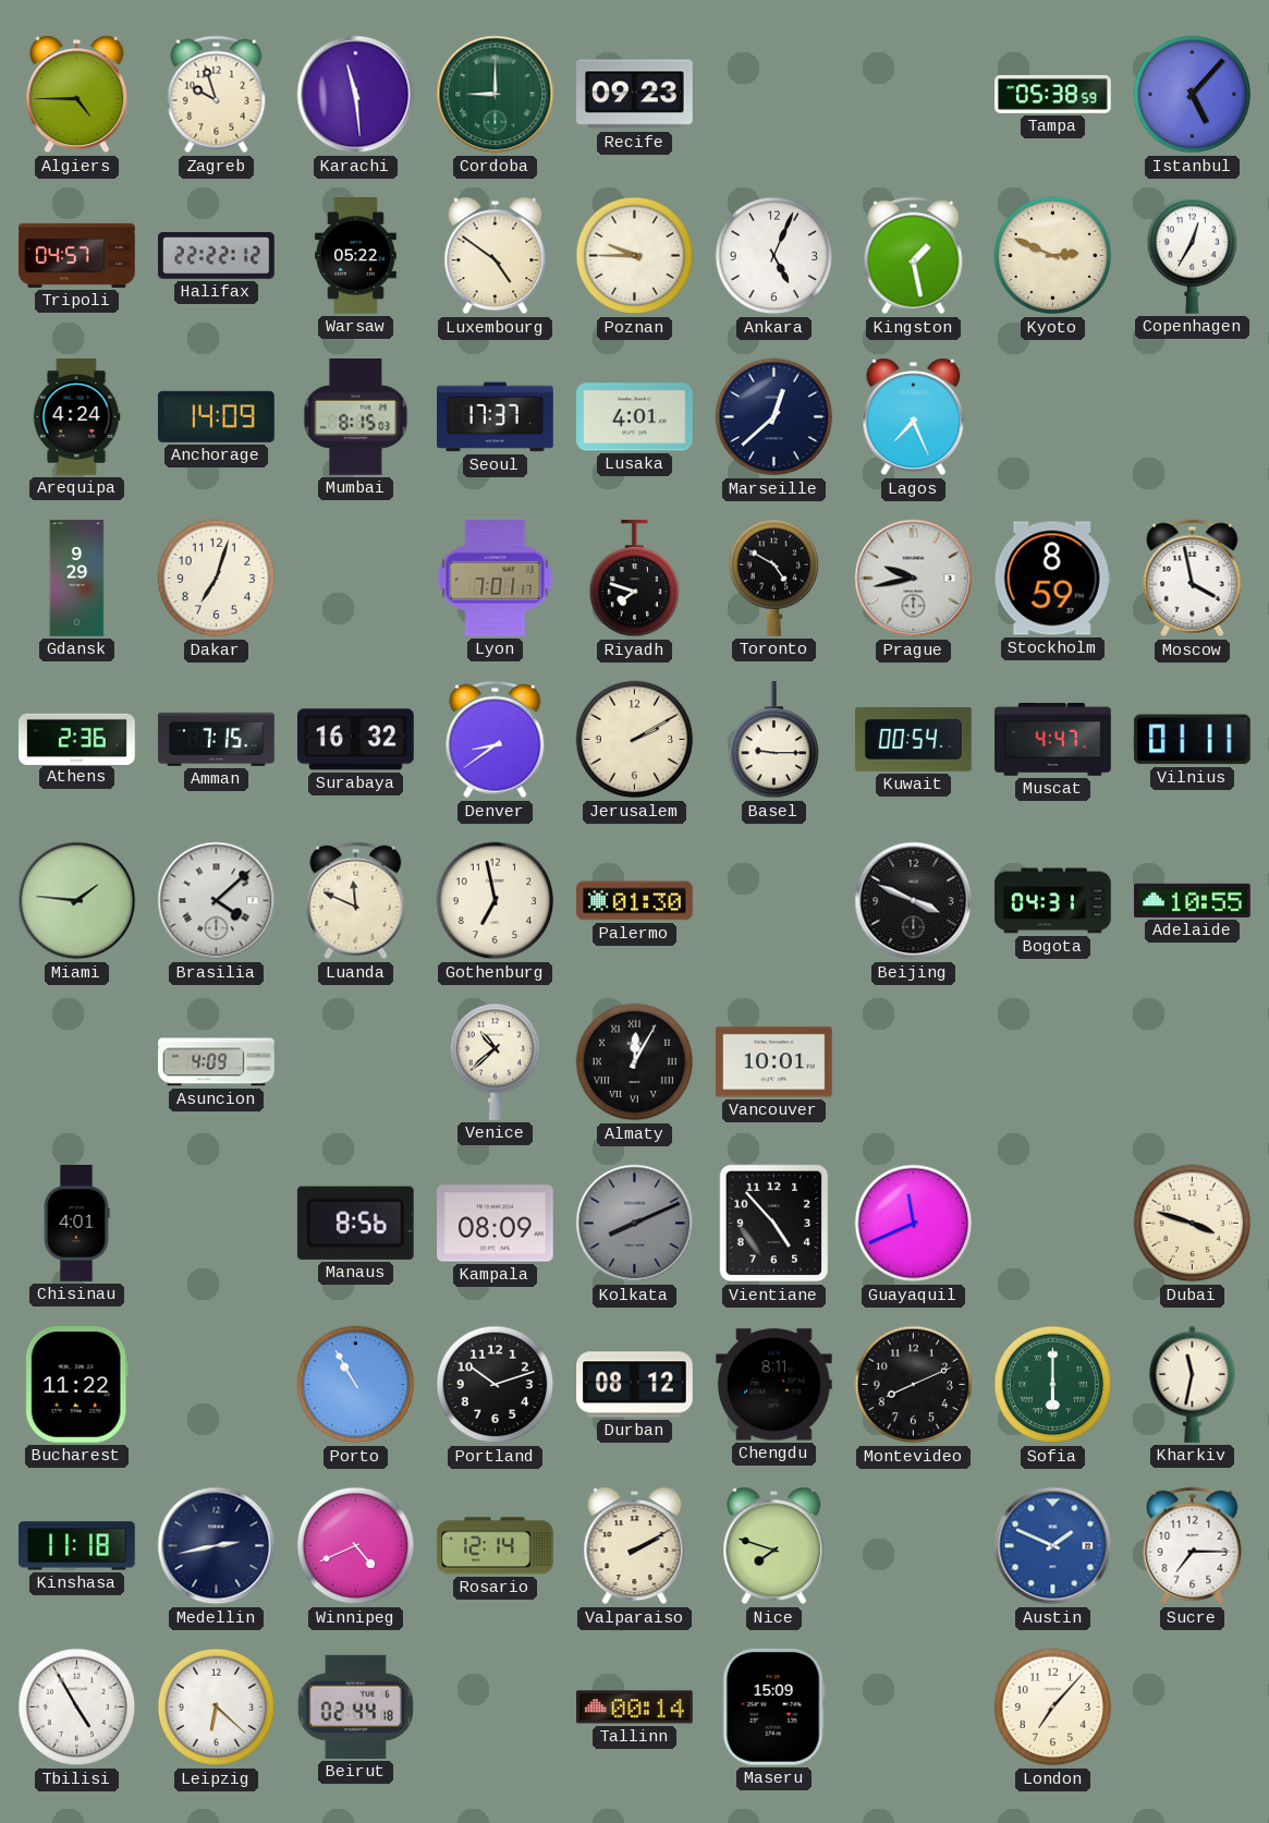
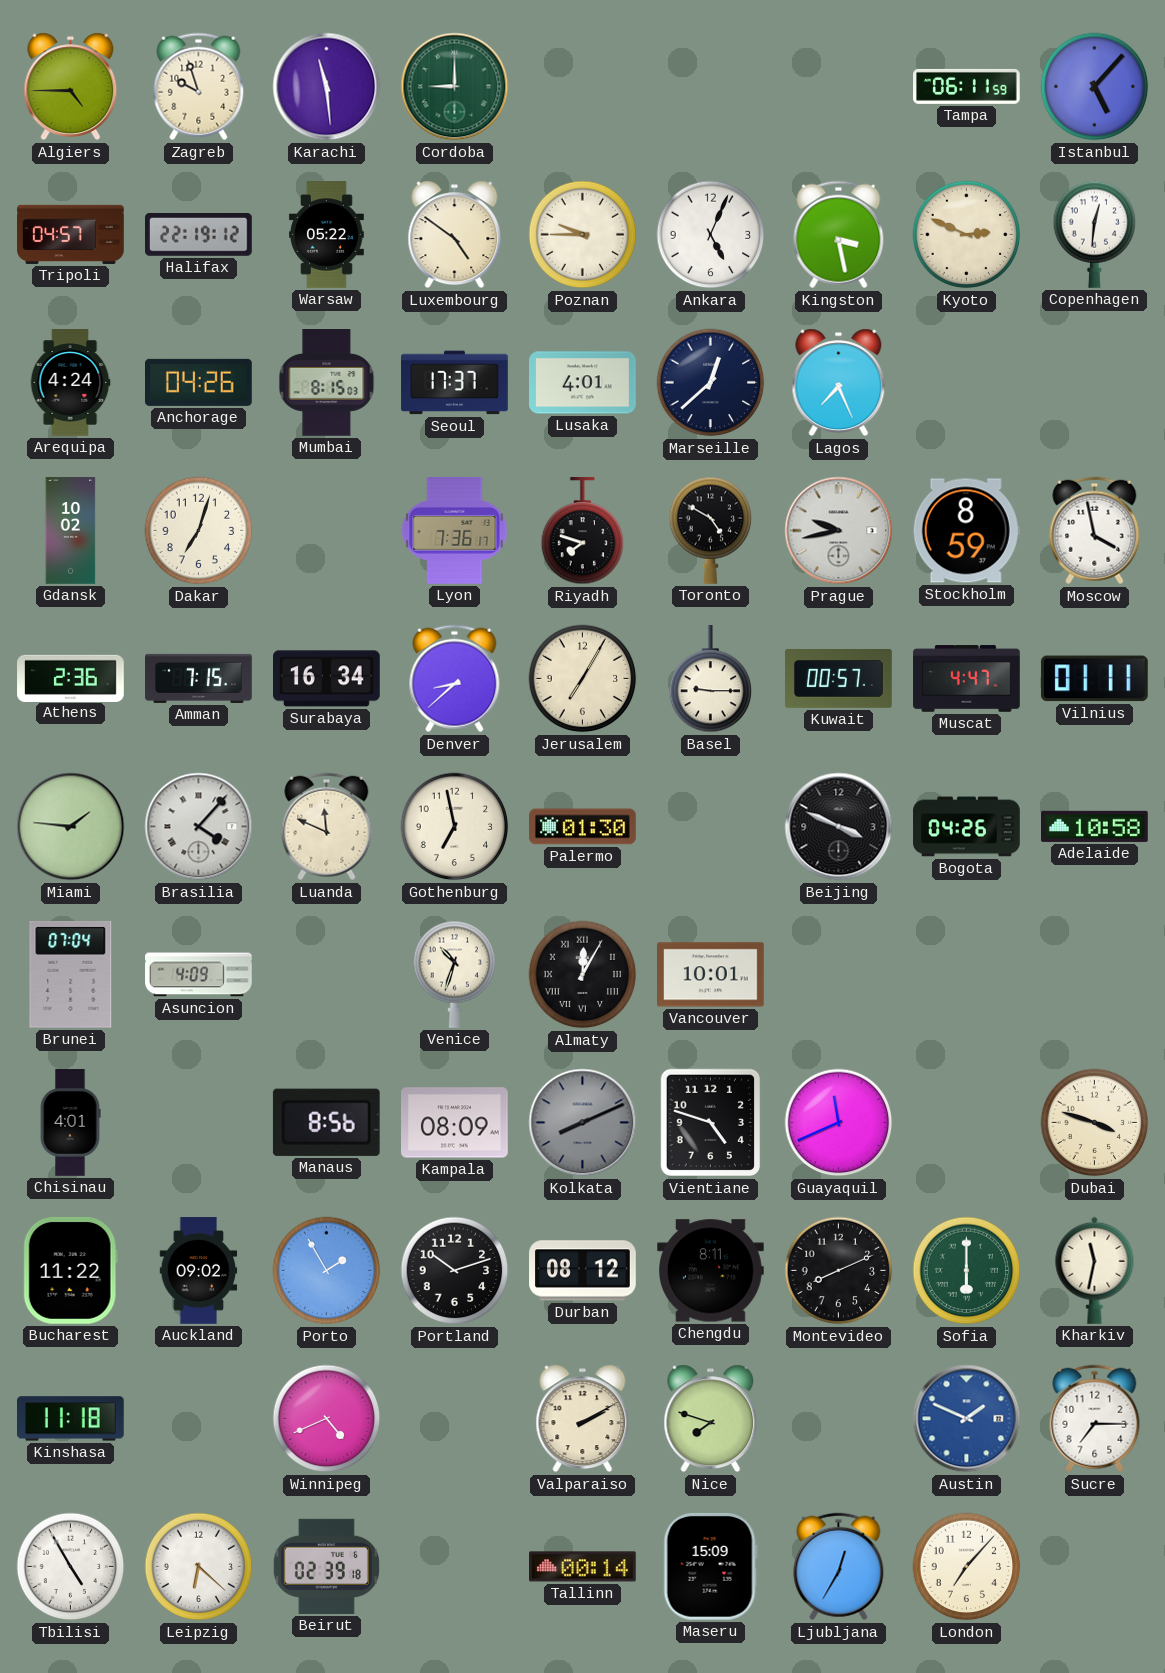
Recife: 09:23 -> none (635, 95)
Tampa: 05:38 -> 06:11 (967, 86)
Halifax: 22:22 -> 22:19 (199, 234)
Kingston: 1:28 -> 3:28 (839, 235)
Copenhagen: 12:35 -> 12:31 (1095, 234)
Anchorage: 14:09 -> 04:26 (199, 382)
Gdansk: 9:29 -> 10:02 (71, 531)
Lyon: 7:01 -> 7:36 (455, 531)
Surabaya: 16:32 -> 16:34 (327, 679)
Denver: 8:39 -> 8:38 (455, 679)
Jerusalem: 2:10 -> 7:05 (583, 679)
Kuwait: 00:54 -> 00:57 (839, 679)
Brasilia: 4:08 -> 4:07 (199, 827)
Bogota: 04:31 -> 04:26 (967, 827)
Adelaide: 10:55 -> 10:58 (1095, 826)
Brunei: none -> 07:04 (71, 974)
Venice: 10:38 -> 10:33 (455, 974)
Vientiane: 4:53 -> 4:48 (711, 1123)
Auckland: none -> 09:02 (199, 1271)
Porto: 10:55 -> 1:55 (327, 1271)
Medellin: 2:43 -> none (217, 1546)
Rosario: 12:14 -> none (496, 1546)
Beirut: 02:44 -> 02:39 (326, 1566)
Ljubljana: none -> 12:35 (839, 1567)
